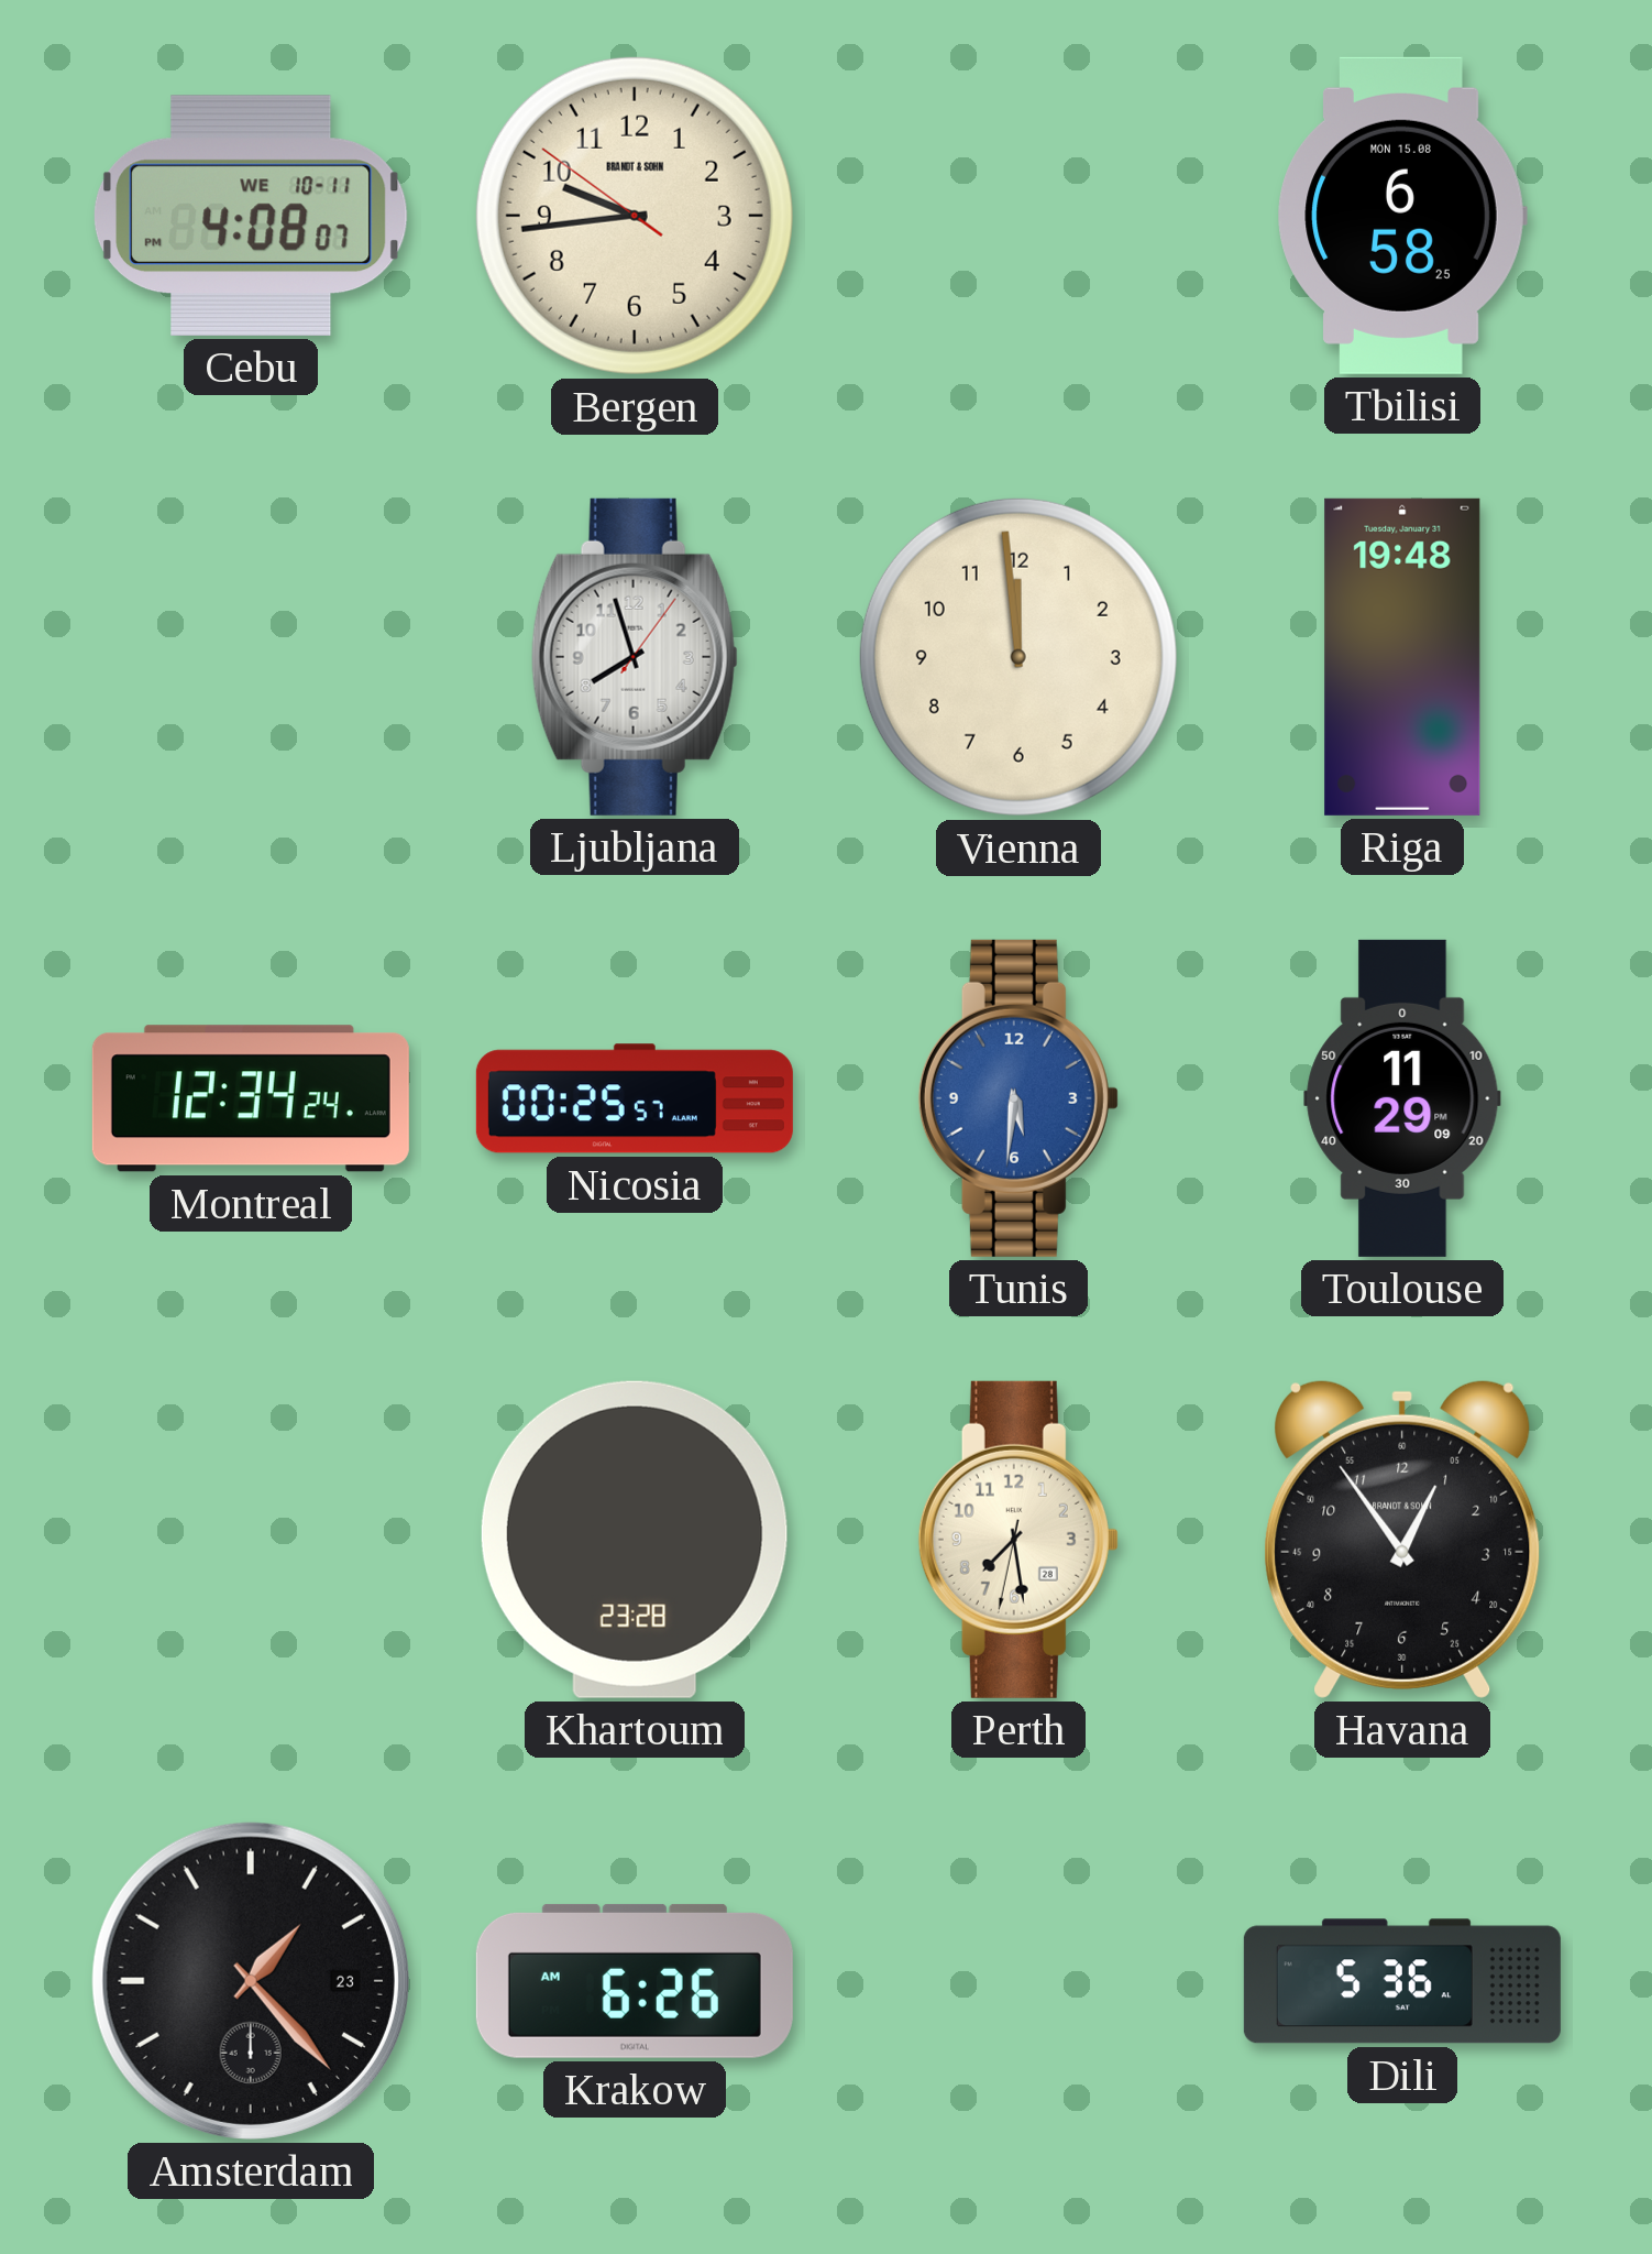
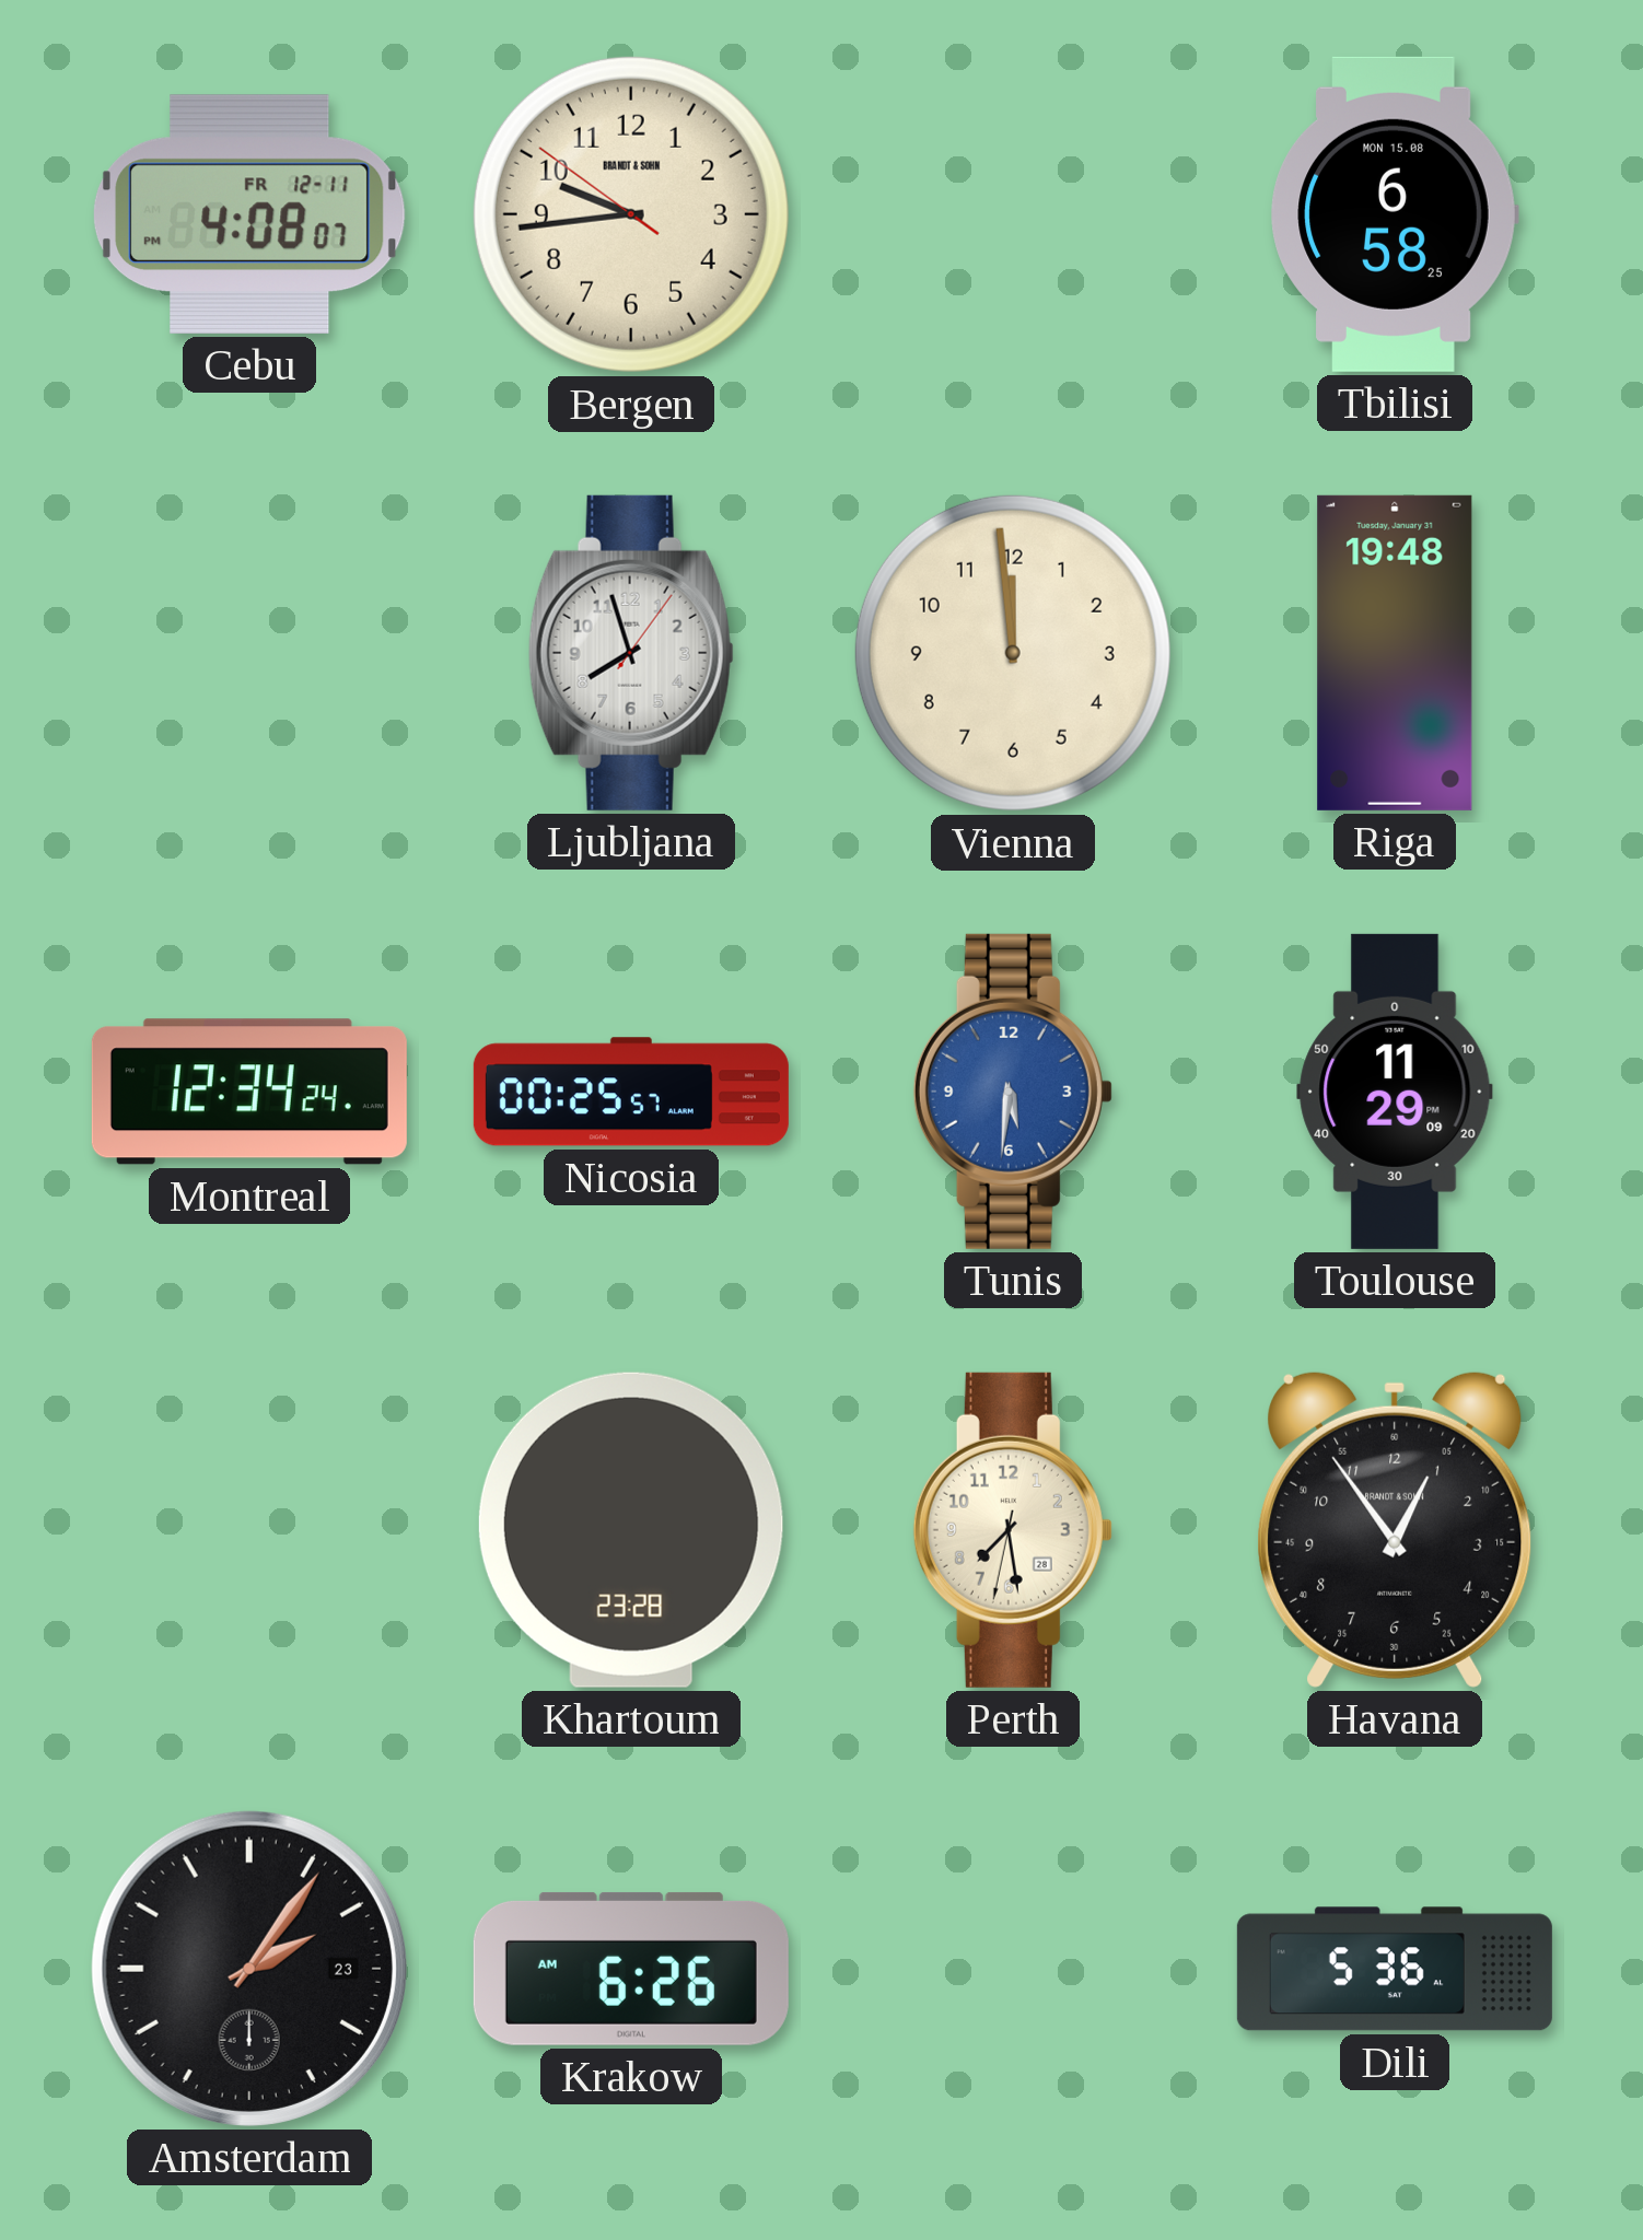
Cebu date: WE 10-11 -> FR 12-11 (249, 214)
Amsterdam: 1:23 -> 2:06 (249, 1969)
